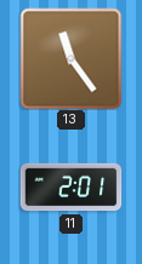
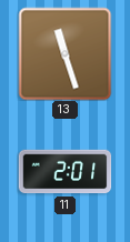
13: 11:24 -> 11:27 (64, 53)
